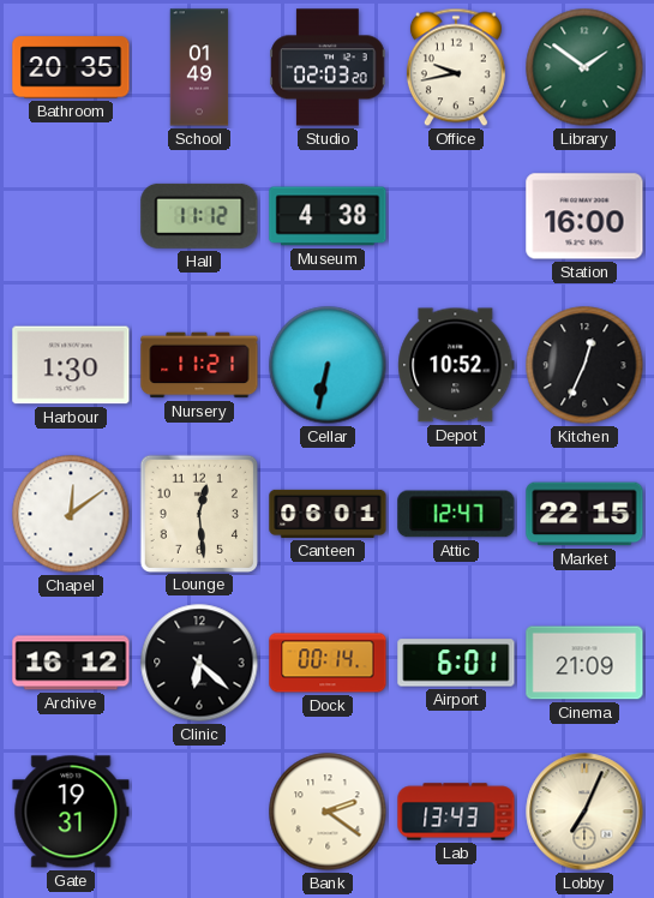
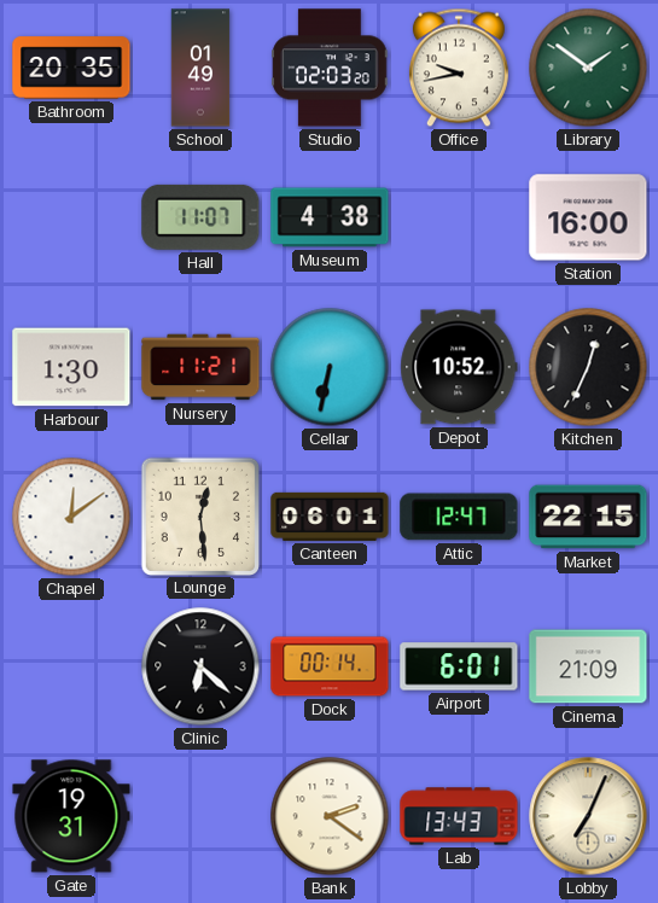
Hall: 11:12 -> 11:07 (200, 217)
Archive: 16:12 -> none (71, 663)
